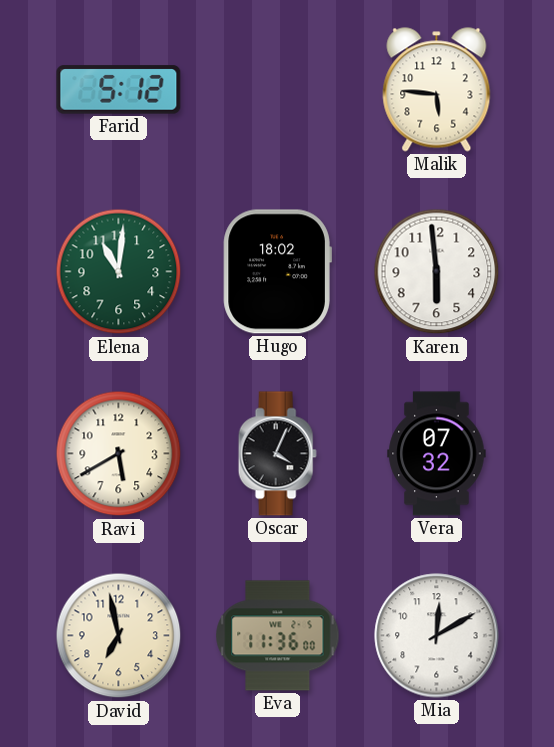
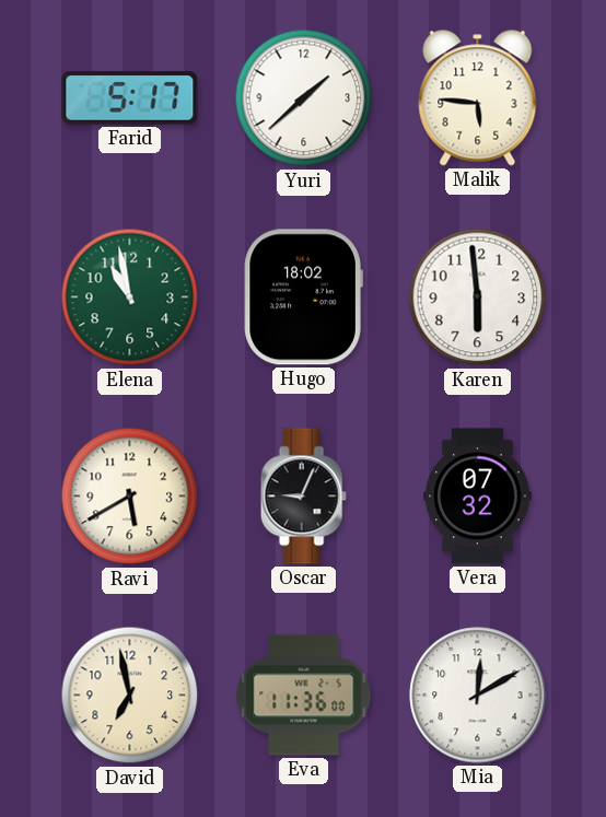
Farid: 5:12 -> 5:17 (130, 98)
Yuri: none -> 1:38 (304, 98)
Elena: 11:01 -> 10:58 (130, 297)
Oscar: 4:04 -> 9:04 (303, 497)
